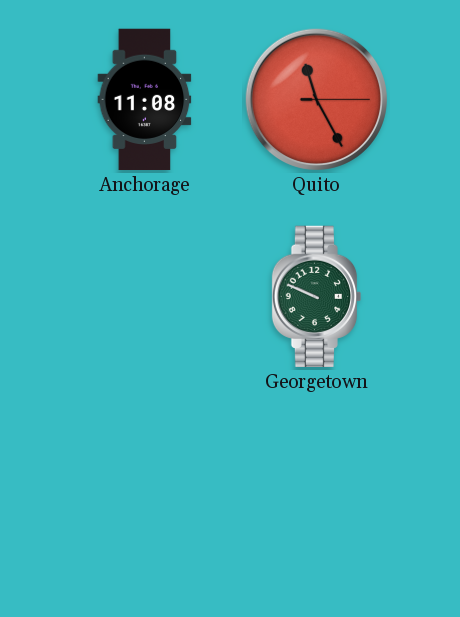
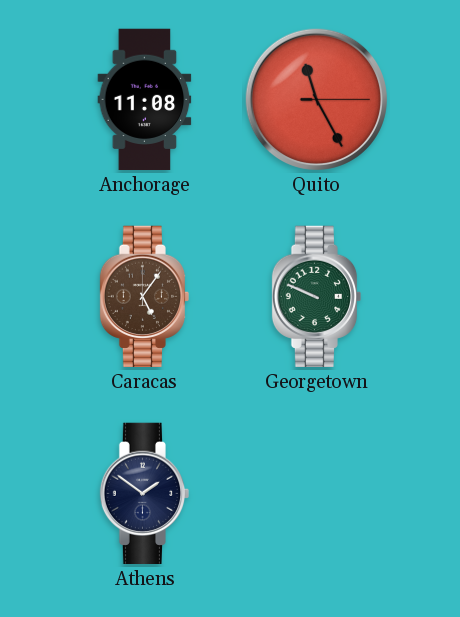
Caracas: none -> 5:06 (145, 297)
Athens: none -> 1:51 (145, 494)
